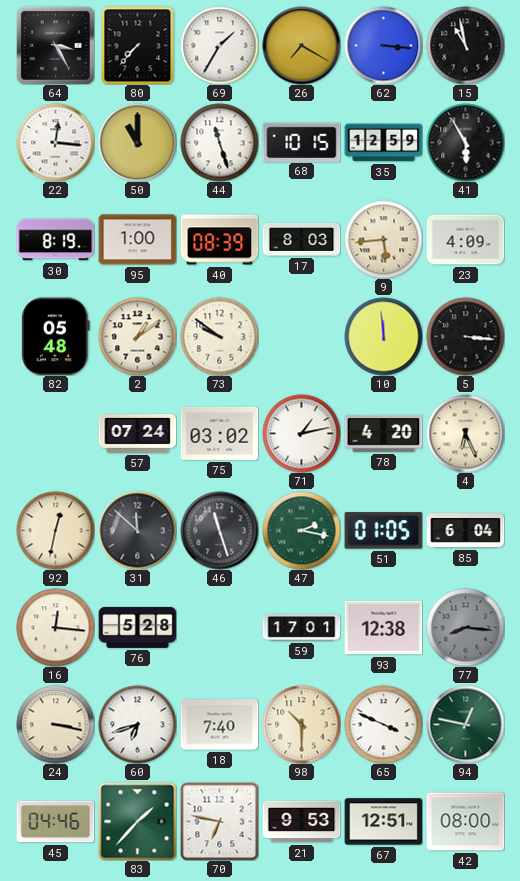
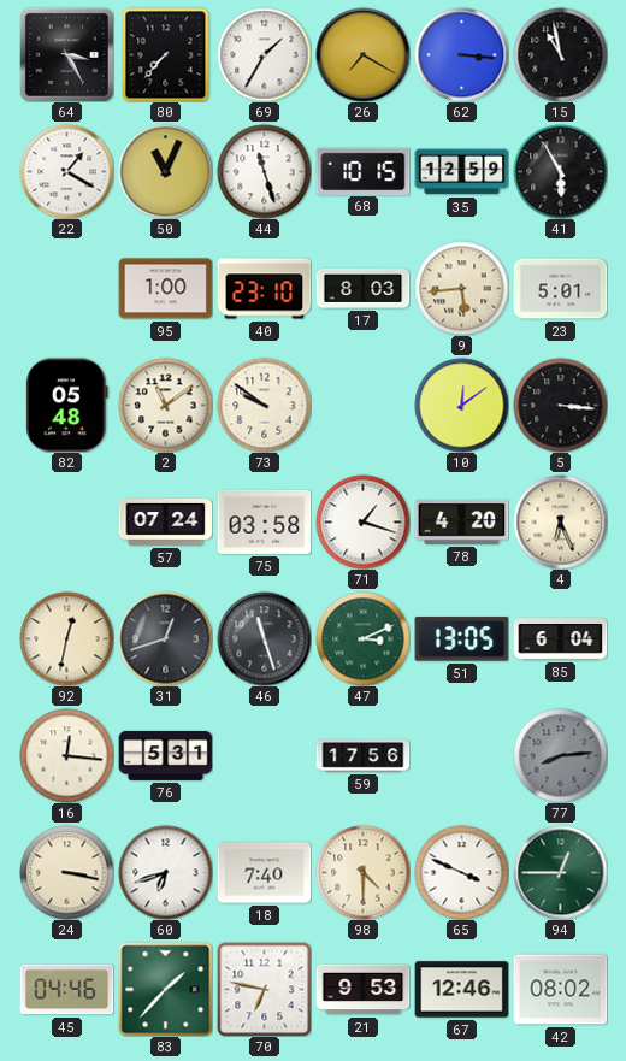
22: 12:16 -> 1:20 (66, 171)
50: 11:00 -> 11:04 (165, 171)
30: 8:19 -> none (55, 240)
40: 08:39 -> 23:10 (264, 289)
23: 4:09 -> 5:01 (560, 289)
2: 1:09 -> 11:09 (165, 405)
10: 11:59 -> 12:09 (461, 405)
75: 03:02 -> 03:58 (264, 521)
71: 1:13 -> 1:18 (362, 521)
31: 11:52 -> 12:42 (165, 638)
47: 2:17 -> 3:11 (362, 638)
51: 01:05 -> 13:05 (461, 639)
76: 5:28 -> 5:31 (165, 755)
59: 17:01 -> 17:56 (362, 756)
93: 12:38 -> none (383, 628)
77: 8:16 -> 8:14 (560, 755)
98: 10:30 -> 4:30 (362, 872)
94: 12:47 -> 12:45 (560, 872)
67: 12:51 -> 12:46 (461, 990)
42: 08:00 -> 08:02 (560, 990)
